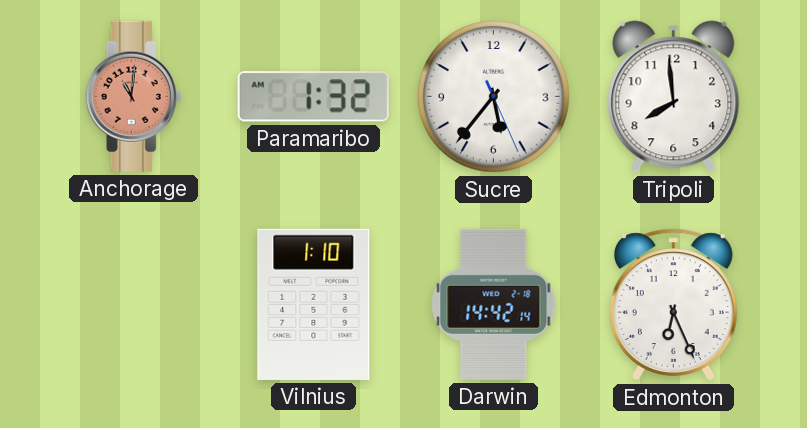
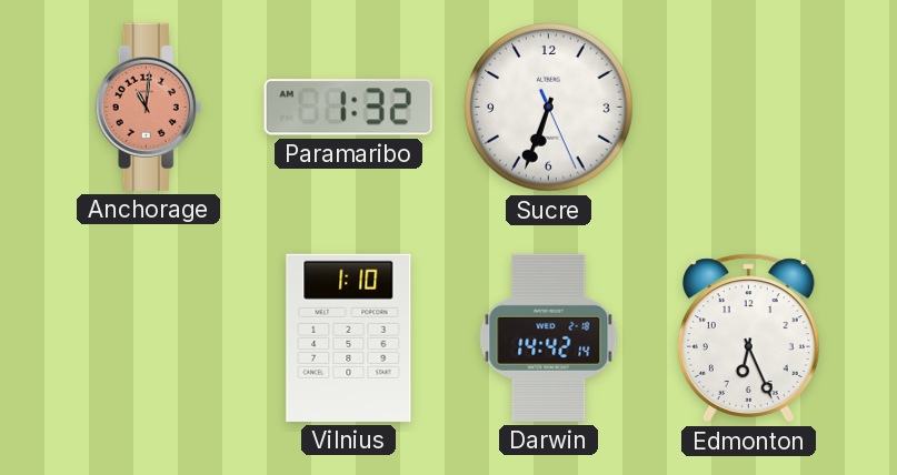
Sucre: 5:36 -> 6:33 (549, 108)
Tripoli: 7:59 -> none (674, 97)
